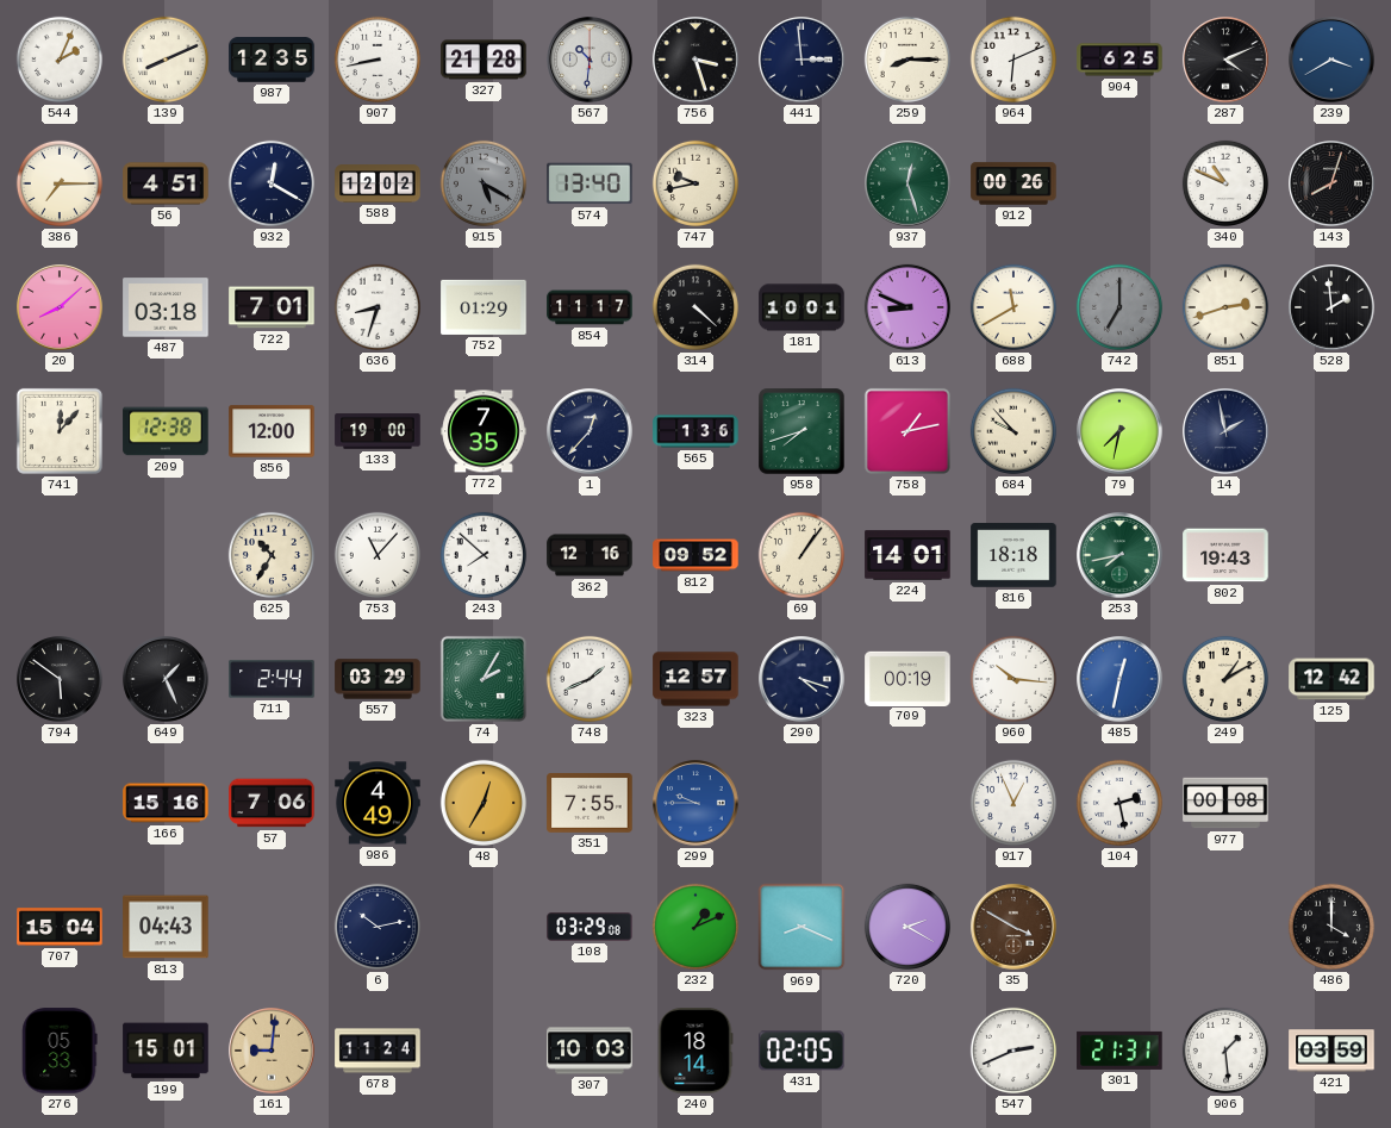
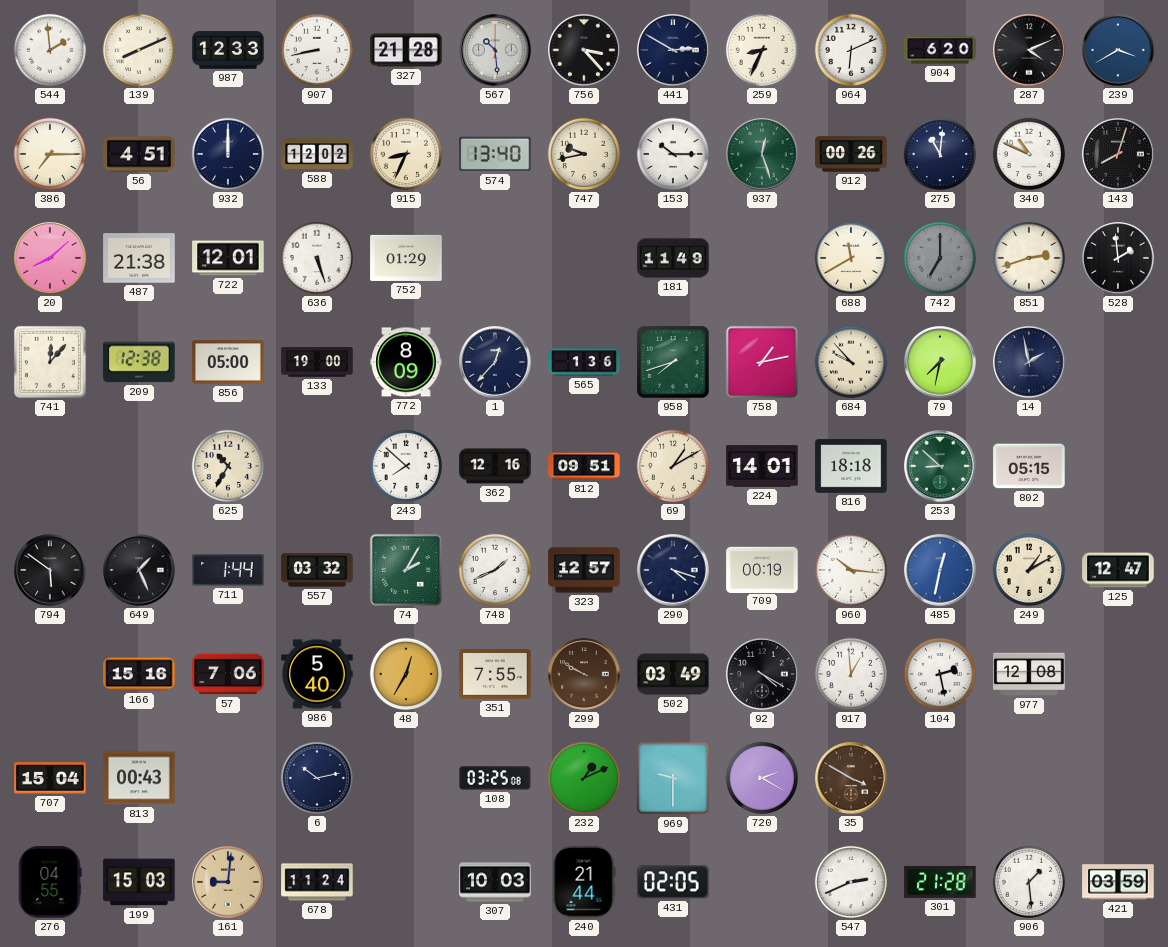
544: 2:04 -> 1:59 (50, 50)
987: 12:35 -> 12:33 (228, 50)
567: 10:31 -> 10:29 (495, 50)
756: 3:27 -> 3:23 (584, 50)
441: 2:59 -> 2:50 (673, 50)
259: 8:15 -> 8:34 (762, 50)
904: 6:25 -> 6:20 (940, 50)
932: 12:20 -> 12:00 (228, 154)
915: 5:20 -> 8:34 (406, 154)
915 dial: grey -> cream (406, 154)
153: none -> 10:15 (673, 154)
275: none -> 11:01 (940, 154)
487: 03:18 -> 21:38 (139, 258)
722: 7:01 -> 12:01 (228, 258)
636: 8:33 -> 5:27 (317, 258)
854: 11:17 -> none (590, 307)
314: 4:22 -> none (695, 307)
181: 10:01 -> 11:49 (673, 258)
613: 8:49 -> none (907, 307)
856: 12:00 -> 05:00 (228, 362)
772: 7:35 -> 8:09 (406, 362)
753: 11:07 -> none (378, 555)
812: 09:52 -> 09:51 (584, 466)
69: 1:06 -> 1:10 (673, 466)
253: 7:43 -> 8:52 (940, 466)
802: 19:43 -> 05:15 (1029, 466)
711: 2:44 -> 1:44 (228, 570)
557: 03:29 -> 03:32 (317, 570)
125: 12:42 -> 12:47 (1118, 570)
986: 4:49 -> 5:40 (317, 674)
299: 9:45 -> 9:50 (584, 674)
299 dial: blue -> brown (584, 674)
502: none -> 03:49 (673, 674)
92: none -> 4:20 (762, 674)
917: 12:56 -> 12:59 (851, 674)
977: 00:08 -> 12:08 (1029, 674)
813: 04:43 -> 00:43 (139, 778)
108: 03:29 -> 03:25 (495, 779)
969: 8:19 -> 9:30 (673, 778)
486: 4:00 -> none (1331, 927)
276: 05:33 -> 04:55 (50, 882)
199: 15:01 -> 15:03 (139, 882)
240: 18:14 -> 21:44 (584, 882)
301: 21:31 -> 21:28 (940, 882)
